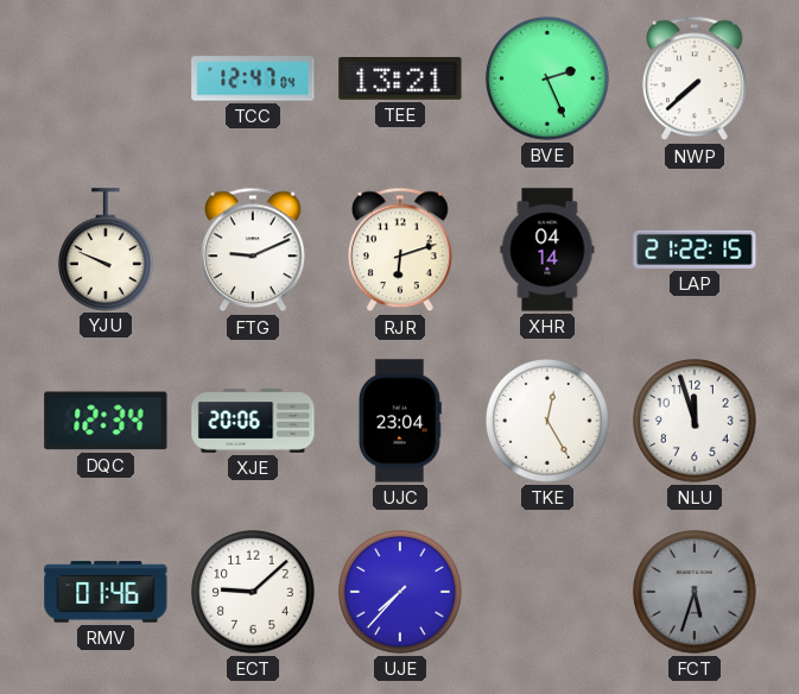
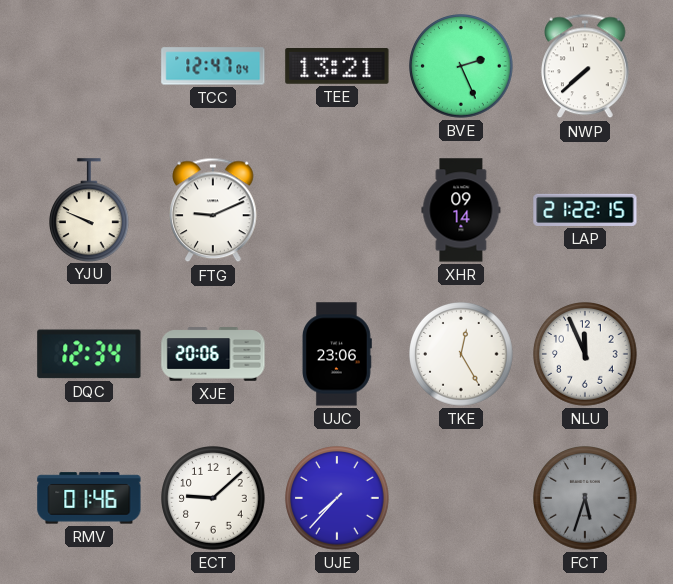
RJR: 6:12 -> none (401, 250)
XHR: 04:14 -> 09:14 (461, 210)
UJC: 23:04 -> 23:06 (336, 354)
NLU: 11:57 -> 11:56 (586, 355)
